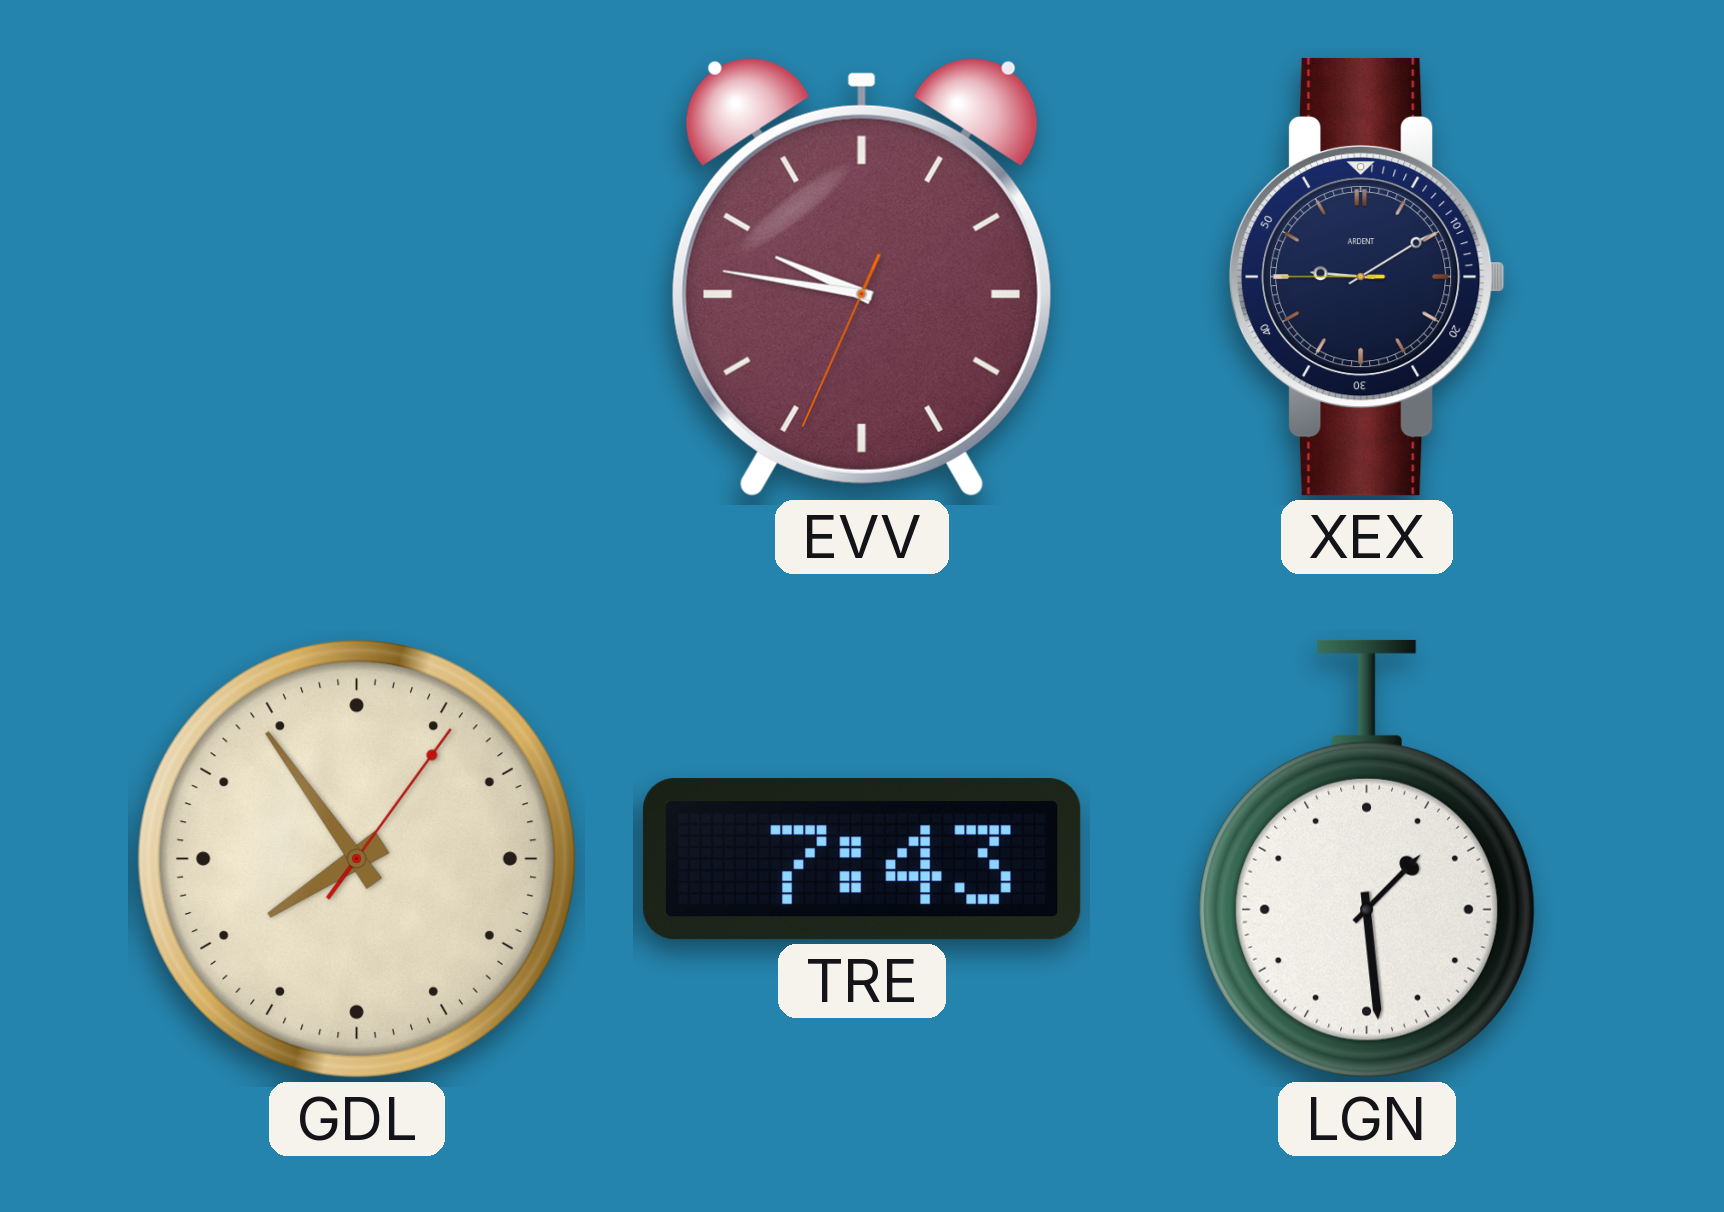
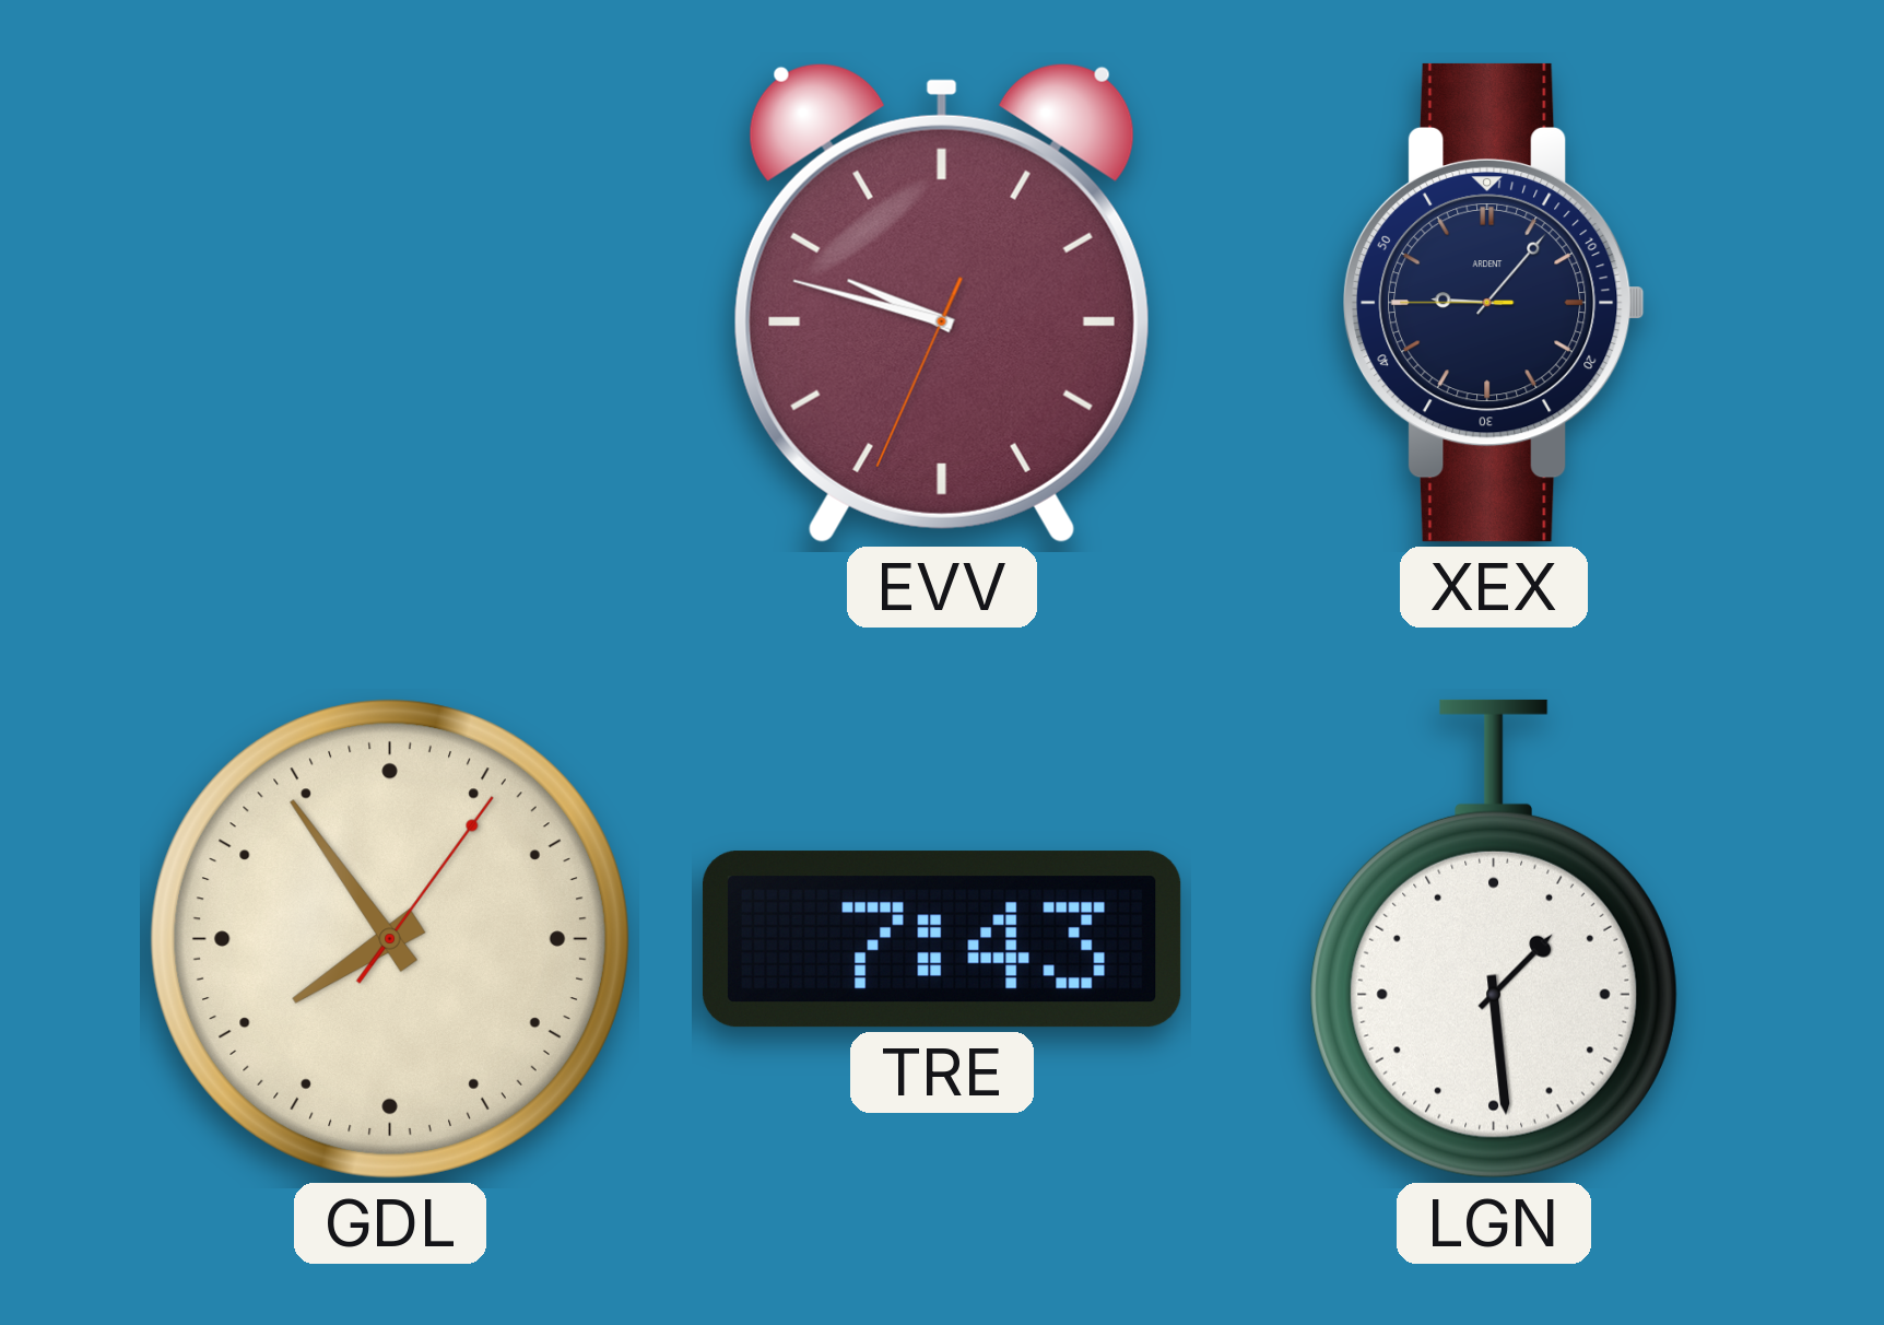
EVV: 9:46 -> 9:47 (942, 303)
XEX: 9:09 -> 9:06 (1495, 303)
